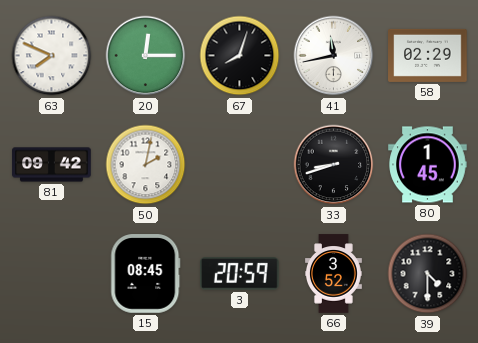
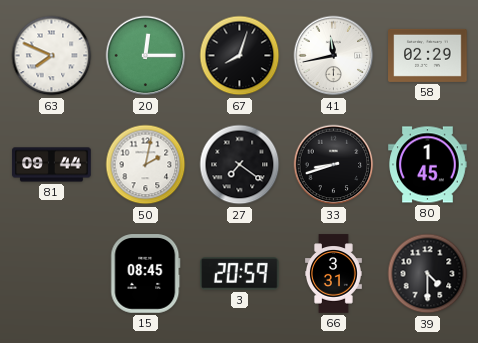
81: 09:42 -> 09:44 (52, 165)
27: none -> 7:21 (240, 165)
66: 3:52 -> 3:31 (334, 274)
